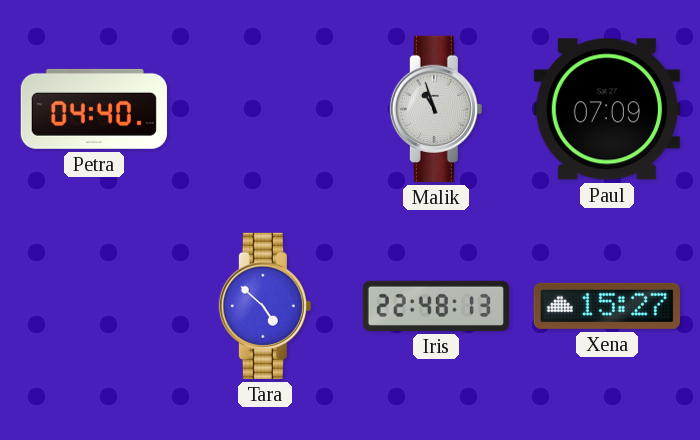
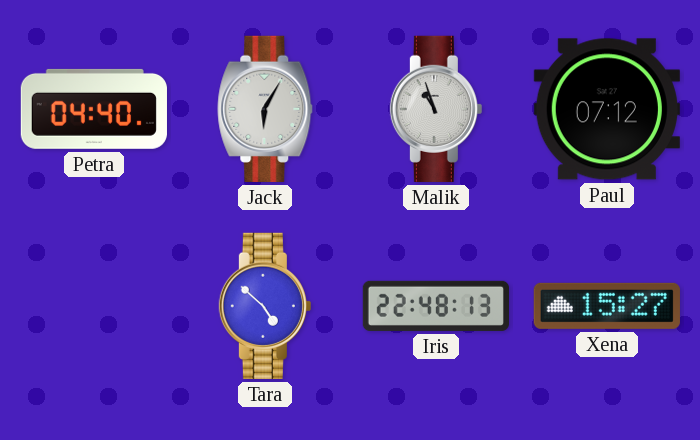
Jack: none -> 6:05 (265, 109)
Paul: 07:09 -> 07:12 (607, 109)
